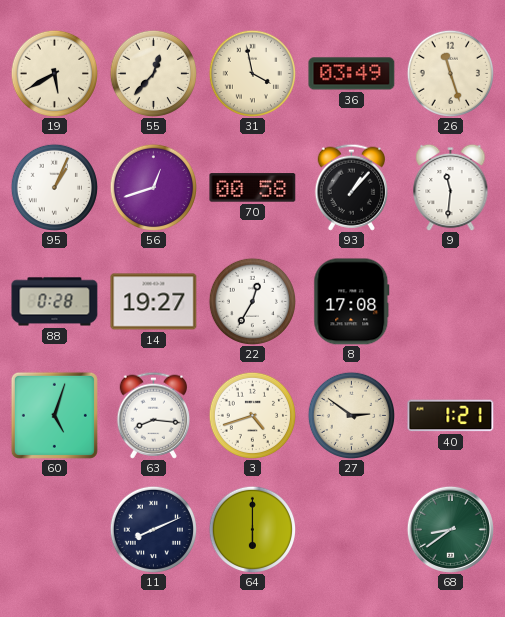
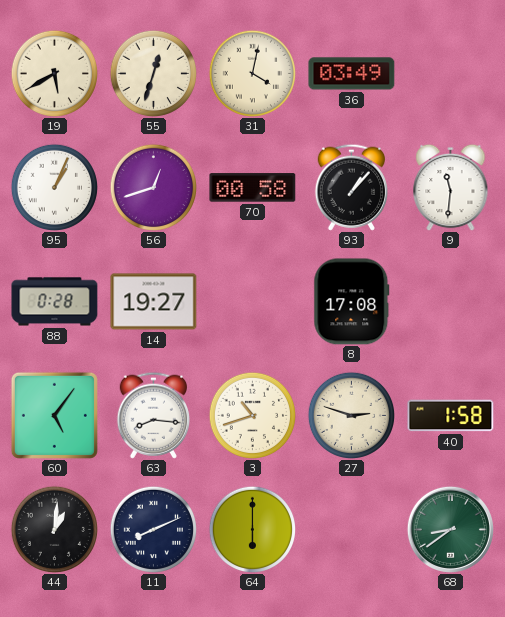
55: 12:37 -> 12:33 (153, 73)
31: 3:58 -> 4:02 (252, 73)
26: 11:27 -> none (450, 73)
22: 12:35 -> none (252, 301)
60: 5:03 -> 5:06 (54, 415)
3: 4:42 -> 10:42 (252, 415)
27: 2:51 -> 2:48 (351, 415)
40: 1:21 -> 1:58 (451, 416)
44: none -> 1:01 (54, 529)
